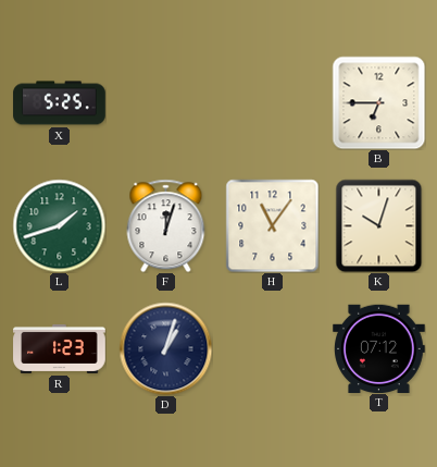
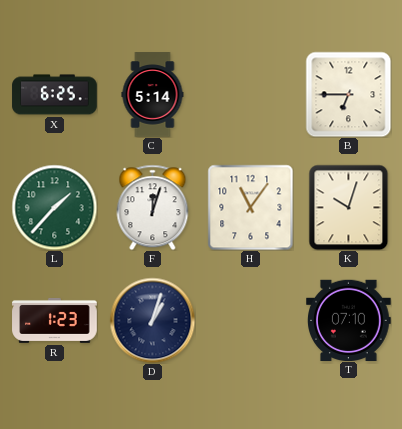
X: 5:25 -> 6:25 (55, 95)
C: none -> 5:14 (153, 95)
L: 1:42 -> 1:37 (54, 207)
T: 07:12 -> 07:10 (349, 320)
